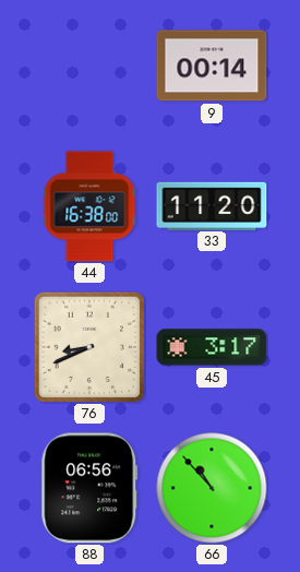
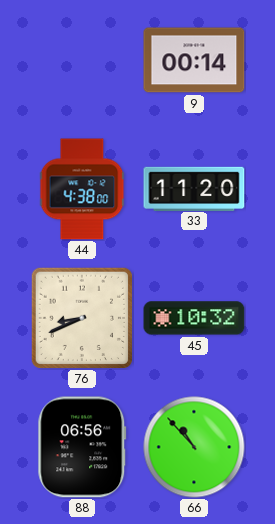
44: 16:38 -> 4:38 (82, 189)
45: 3:17 -> 10:32 (194, 318)
